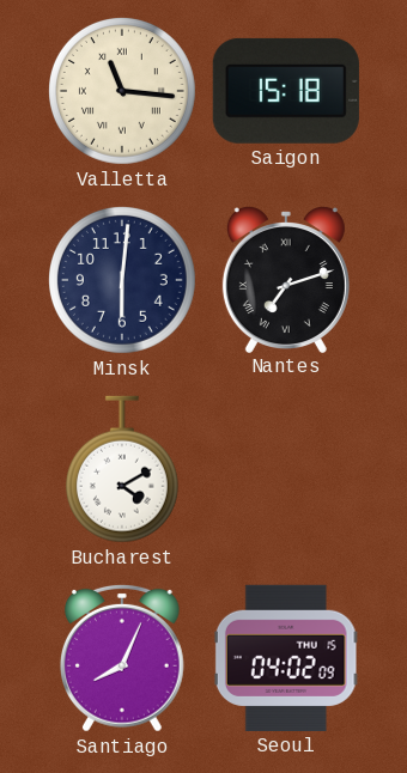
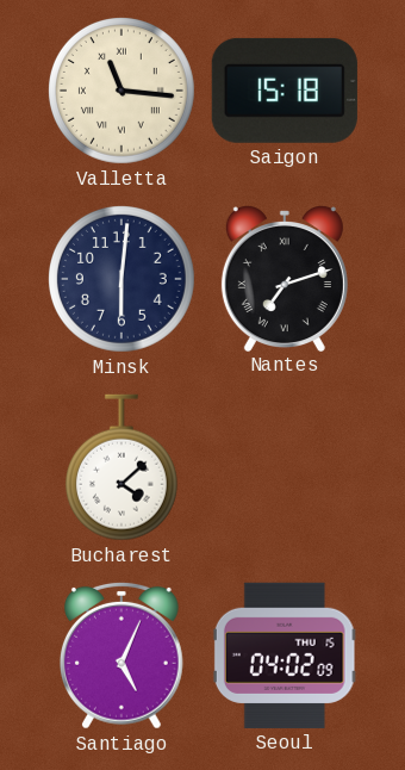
Bucharest: 4:10 -> 4:08 (121, 467)
Santiago: 8:04 -> 5:04 (121, 656)
